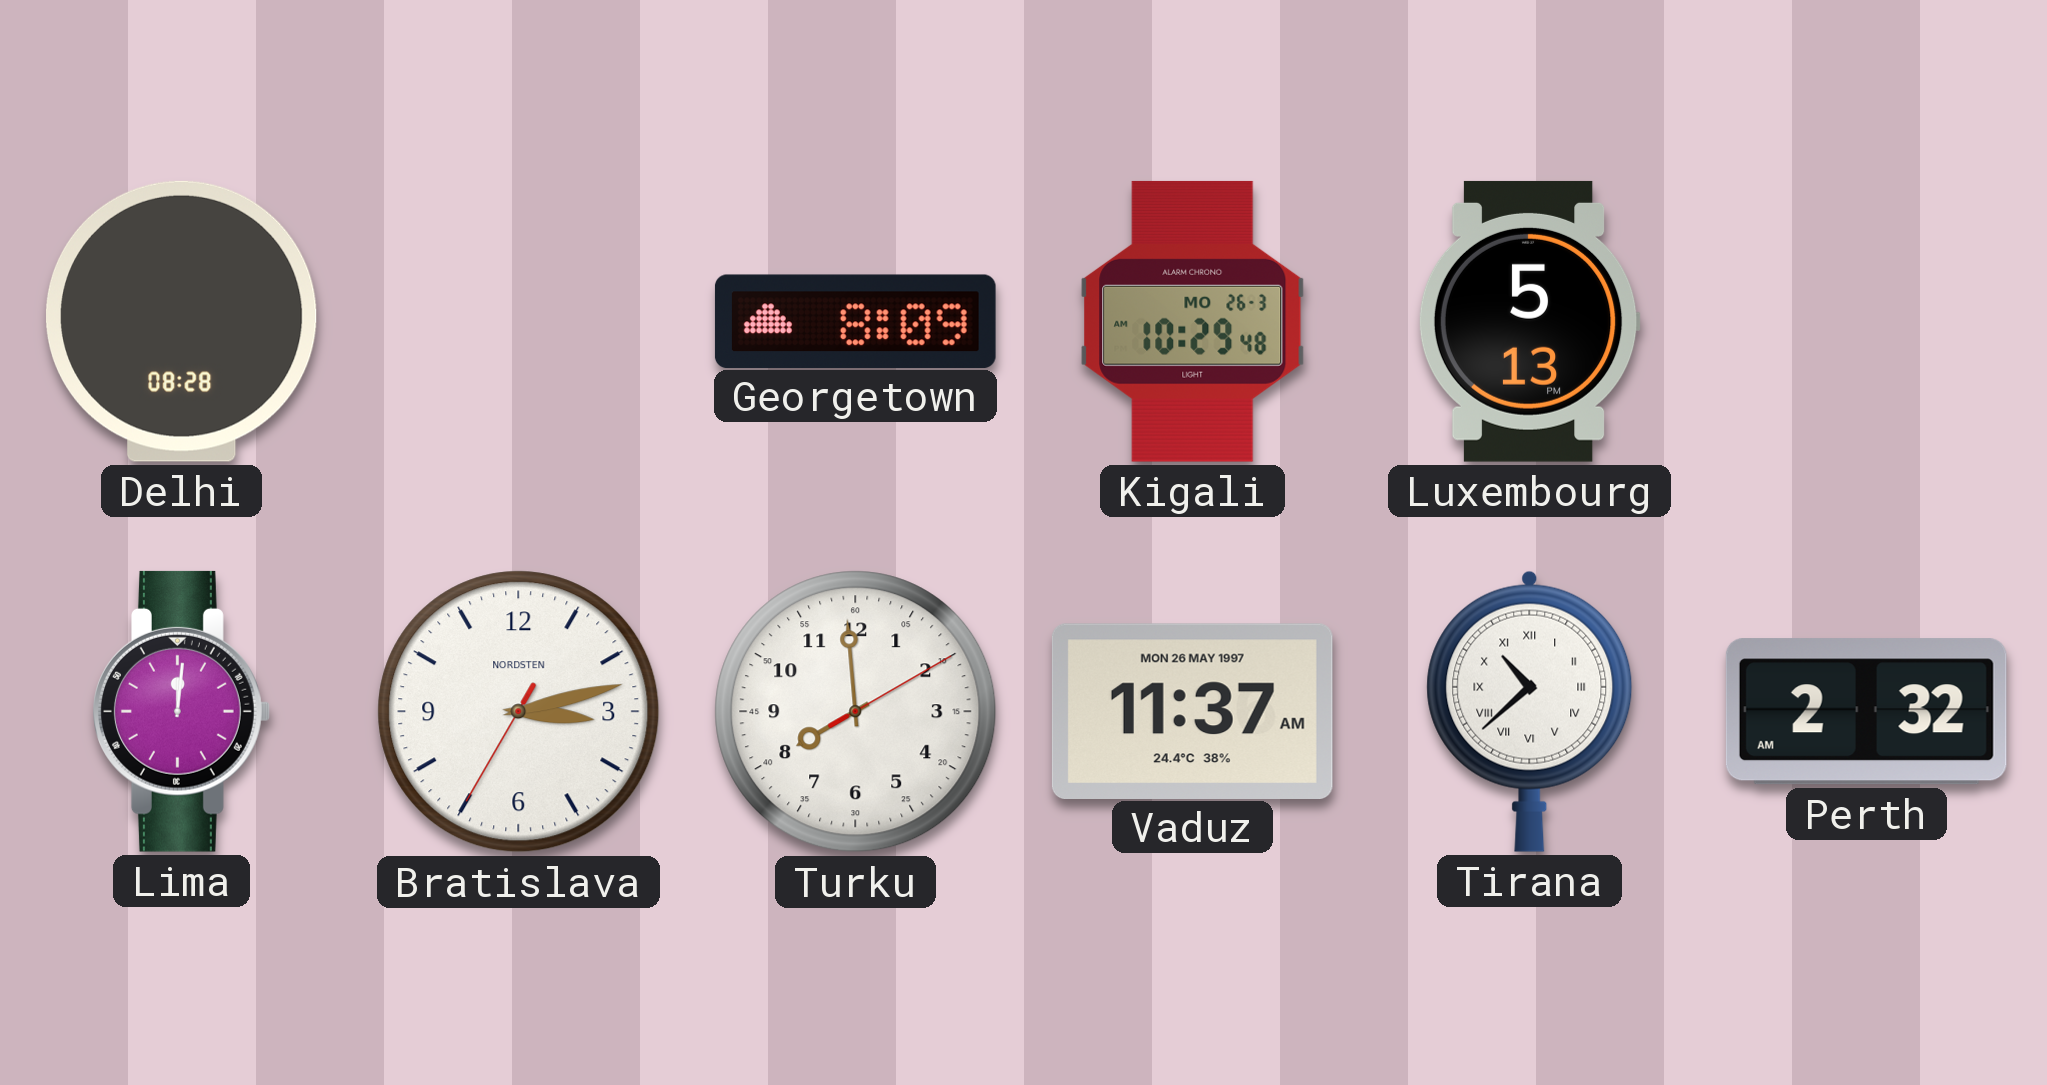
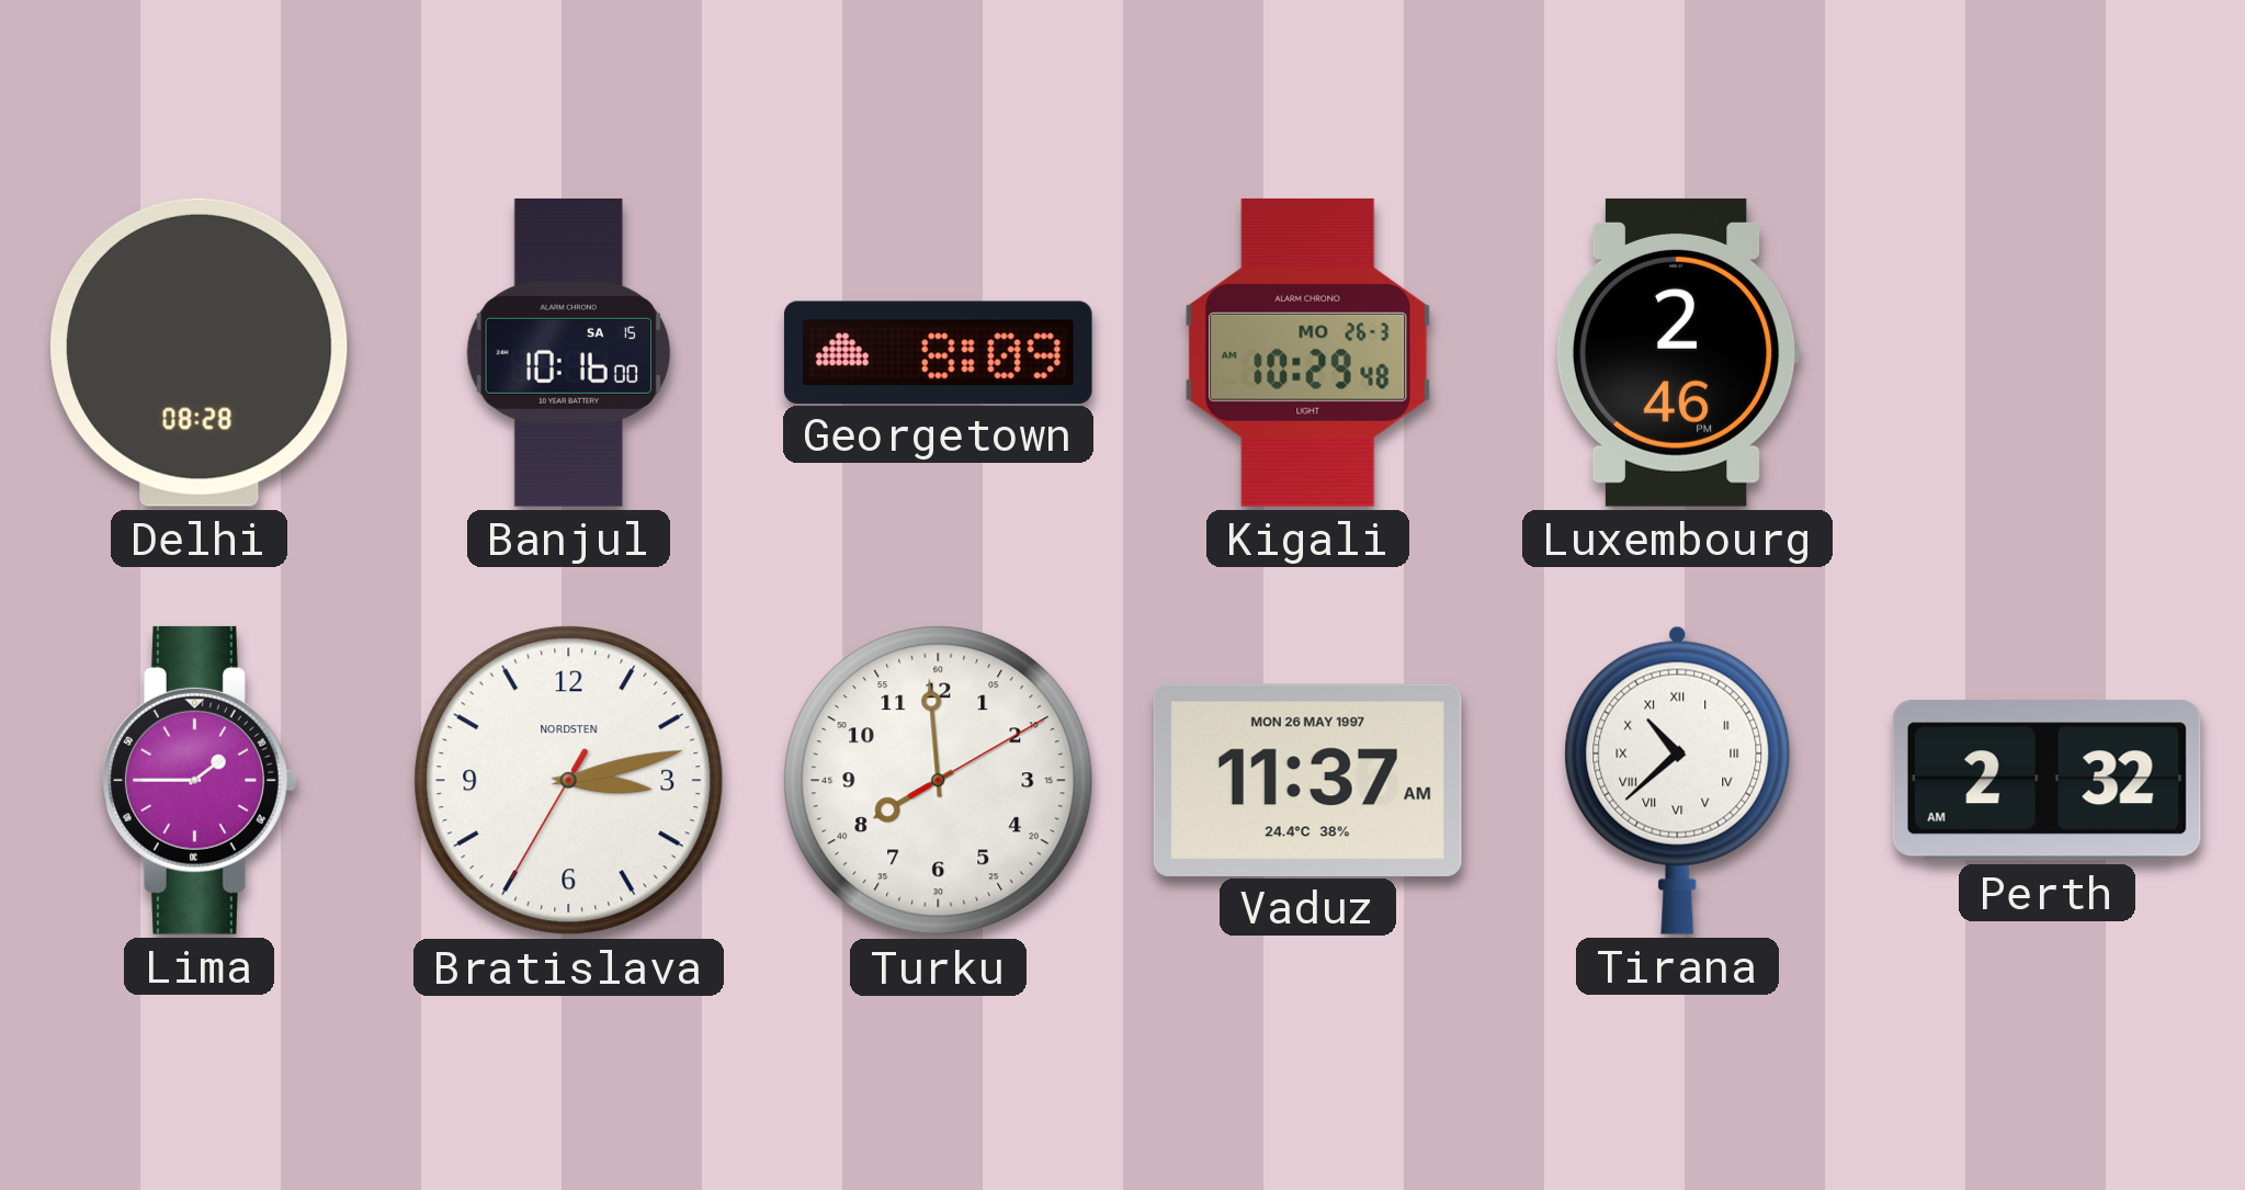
Banjul: none -> 10:16 (568, 352)
Luxembourg: 5:13 -> 2:46 (1677, 352)
Lima: 12:01 -> 1:45 (200, 780)
